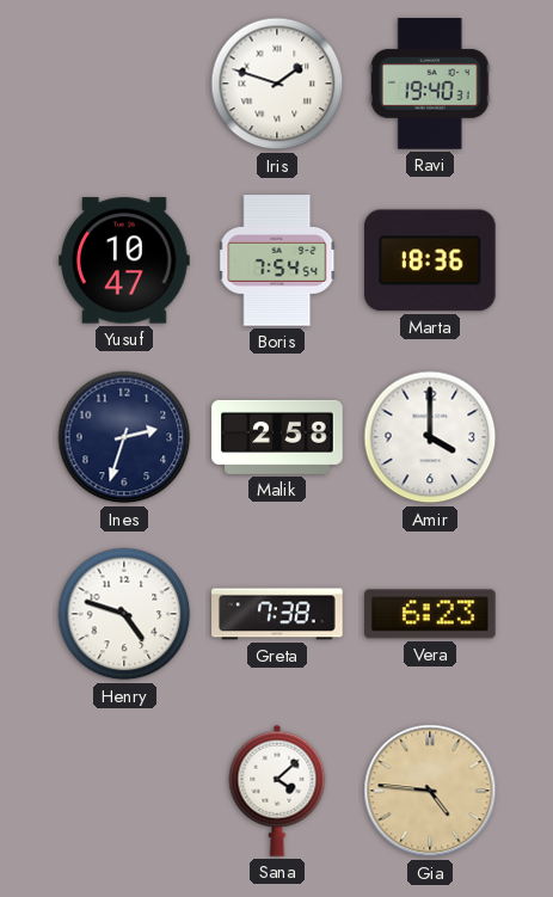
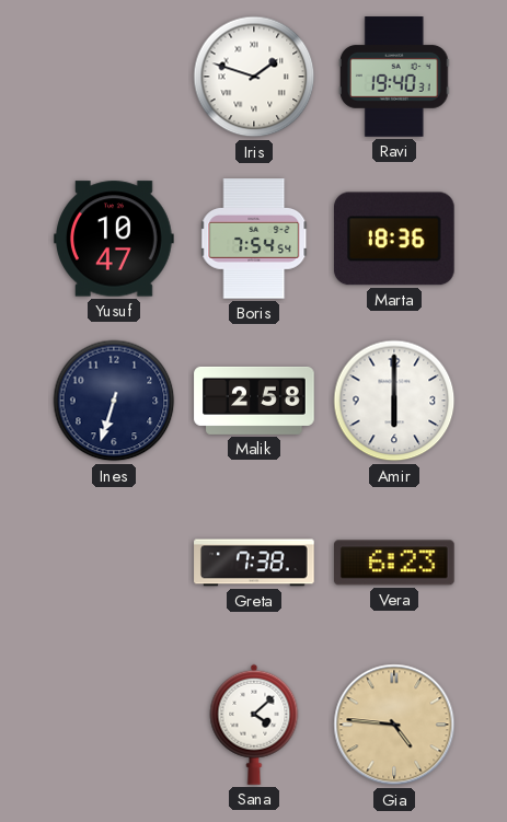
Ines: 2:33 -> 6:33 (114, 401)
Amir: 4:00 -> 6:00 (394, 401)
Henry: 4:48 -> none (124, 614)
